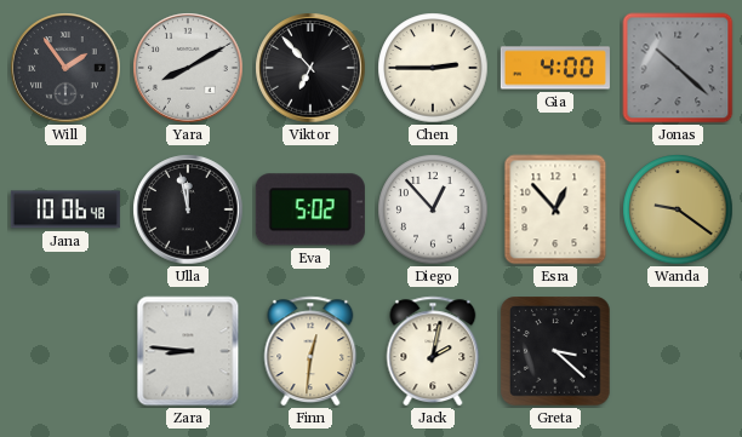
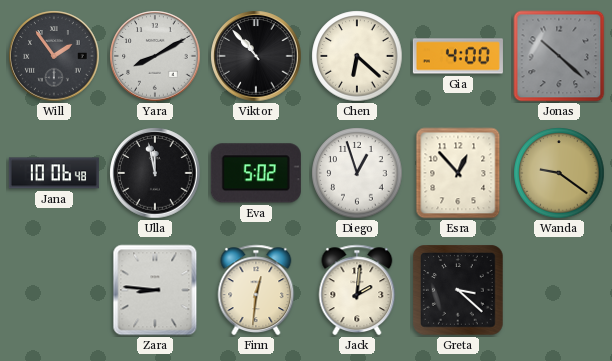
Viktor: 6:53 -> 10:53 (256, 56)
Chen: 2:45 -> 6:22 (357, 56)
Diego: 12:53 -> 12:57 (357, 173)
Jack: 2:02 -> 2:01 (357, 290)
